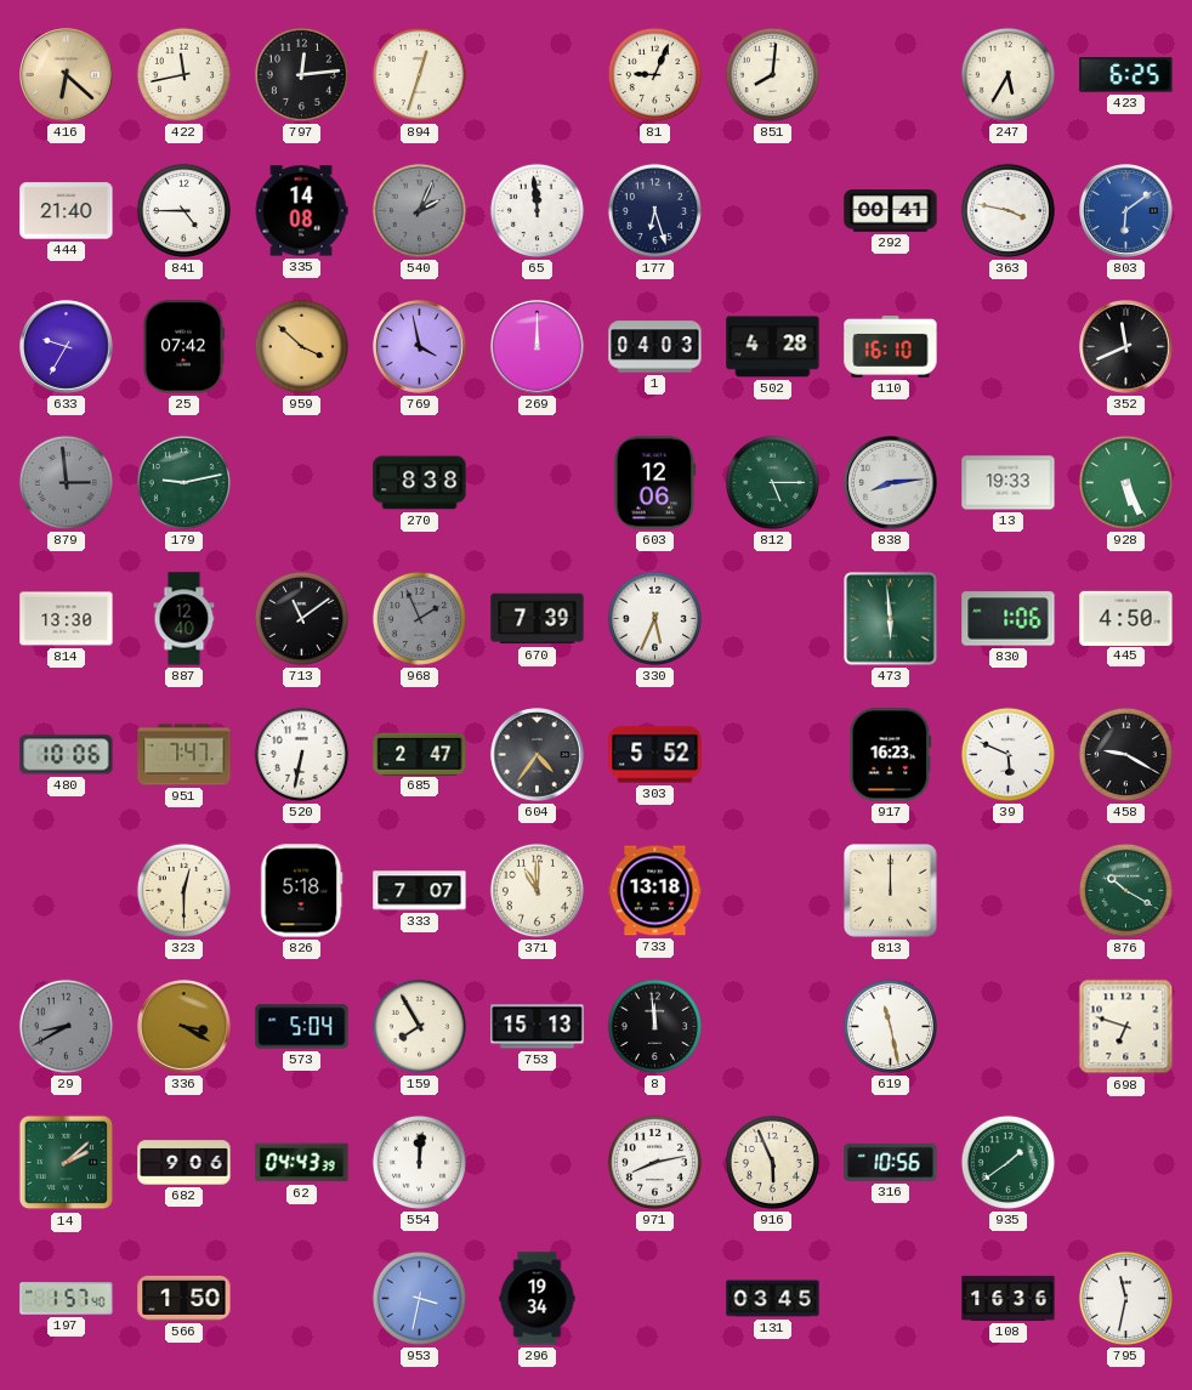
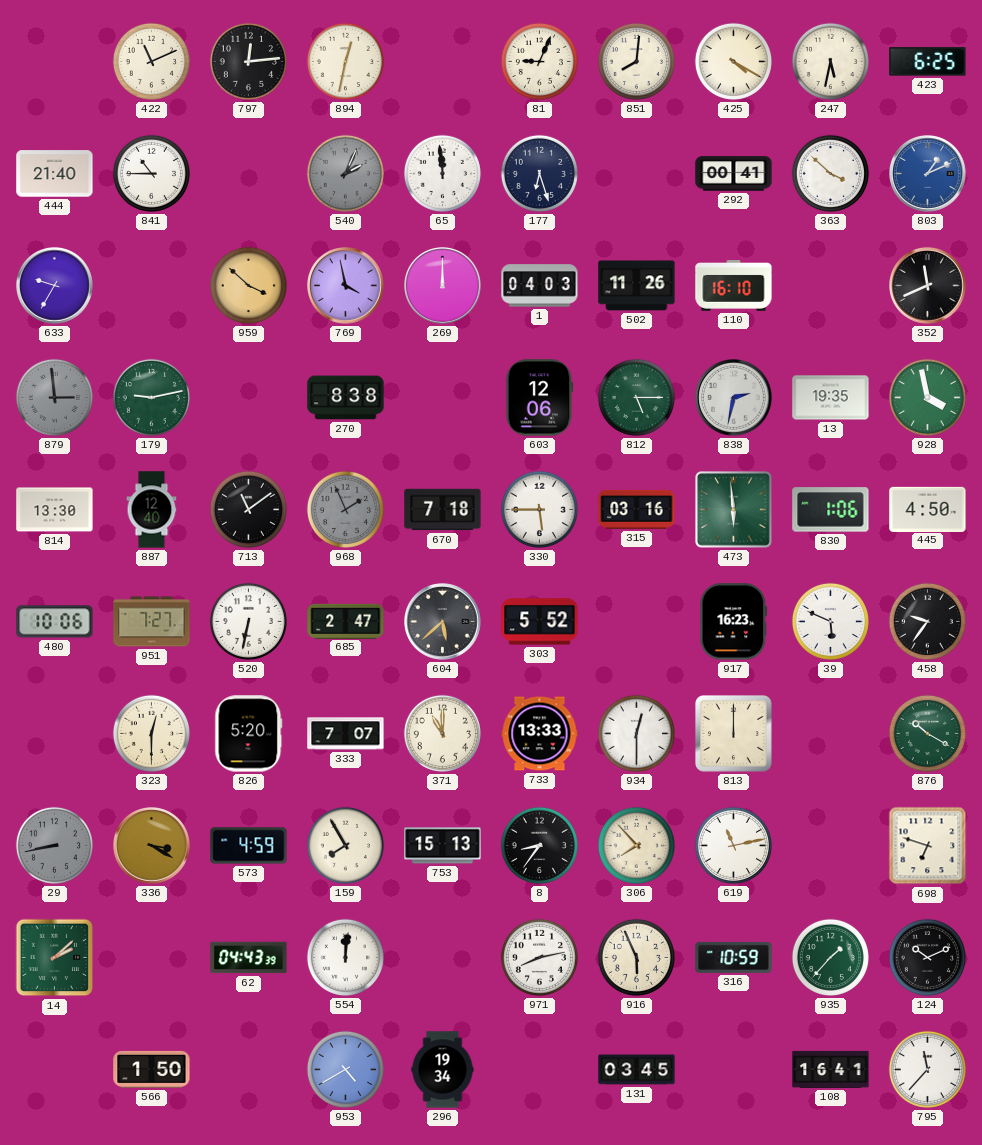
416: 6:22 -> none (67, 75)
422: 11:43 -> 11:11 (151, 61)
894: 12:33 -> 12:32 (345, 61)
425: none -> 4:20 (733, 61)
247: 5:35 -> 5:32 (830, 61)
841: 4:45 -> 10:45 (151, 173)
335: 14:08 -> none (301, 211)
363: 3:47 -> 3:52 (830, 173)
803: 6:09 -> 1:11 (928, 174)
25: 07:42 -> none (183, 347)
502: 4:28 -> 11:26 (637, 286)
838: 8:14 -> 2:32 (734, 398)
13: 19:33 -> 19:35 (831, 398)
928: 5:26 -> 3:58 (927, 397)
670: 7:39 -> 7:18 (443, 510)
330: 5:34 -> 5:45 (539, 509)
315: none -> 03:16 (637, 509)
951: 7:47 -> 7:27 (152, 622)
604: 4:36 -> 5:38 (443, 622)
458: 9:20 -> 9:36 (927, 621)
826: 5:18 -> 5:20 (249, 734)
733: 13:18 -> 13:33 (540, 734)
934: none -> 12:30 (636, 733)
29: 8:40 -> 8:43 (54, 845)
573: 5:04 -> 4:59 (249, 846)
8: 11:59 -> 8:36 (539, 845)
306: none -> 7:53 (636, 845)
619: 11:28 -> 11:13 (733, 845)
682: 9:06 -> none (185, 1163)
316: 10:56 -> 10:59 (734, 957)
935: 1:39 -> 1:37 (830, 957)
124: none -> 10:11 (927, 957)
197: 1:57 -> none (67, 1299)
953: 3:32 -> 4:40 (345, 1069)
108: 16:36 -> 16:41 (831, 1069)
795: 11:32 -> 11:37 (927, 1069)
